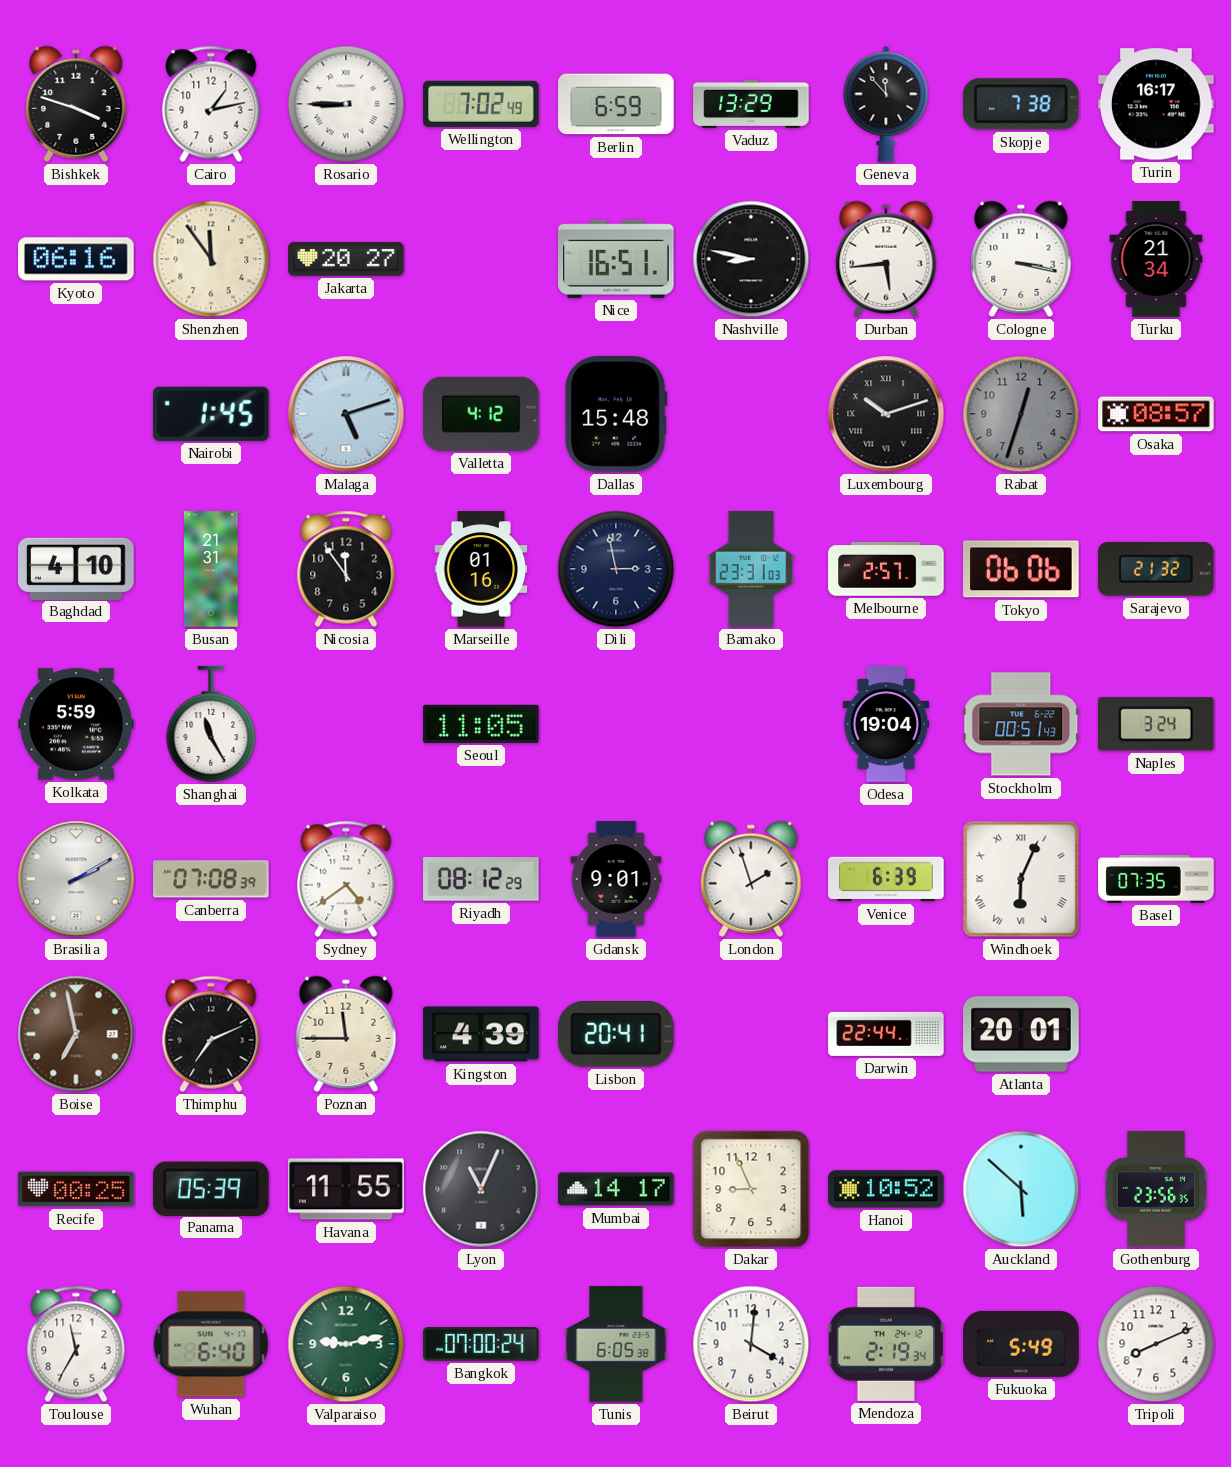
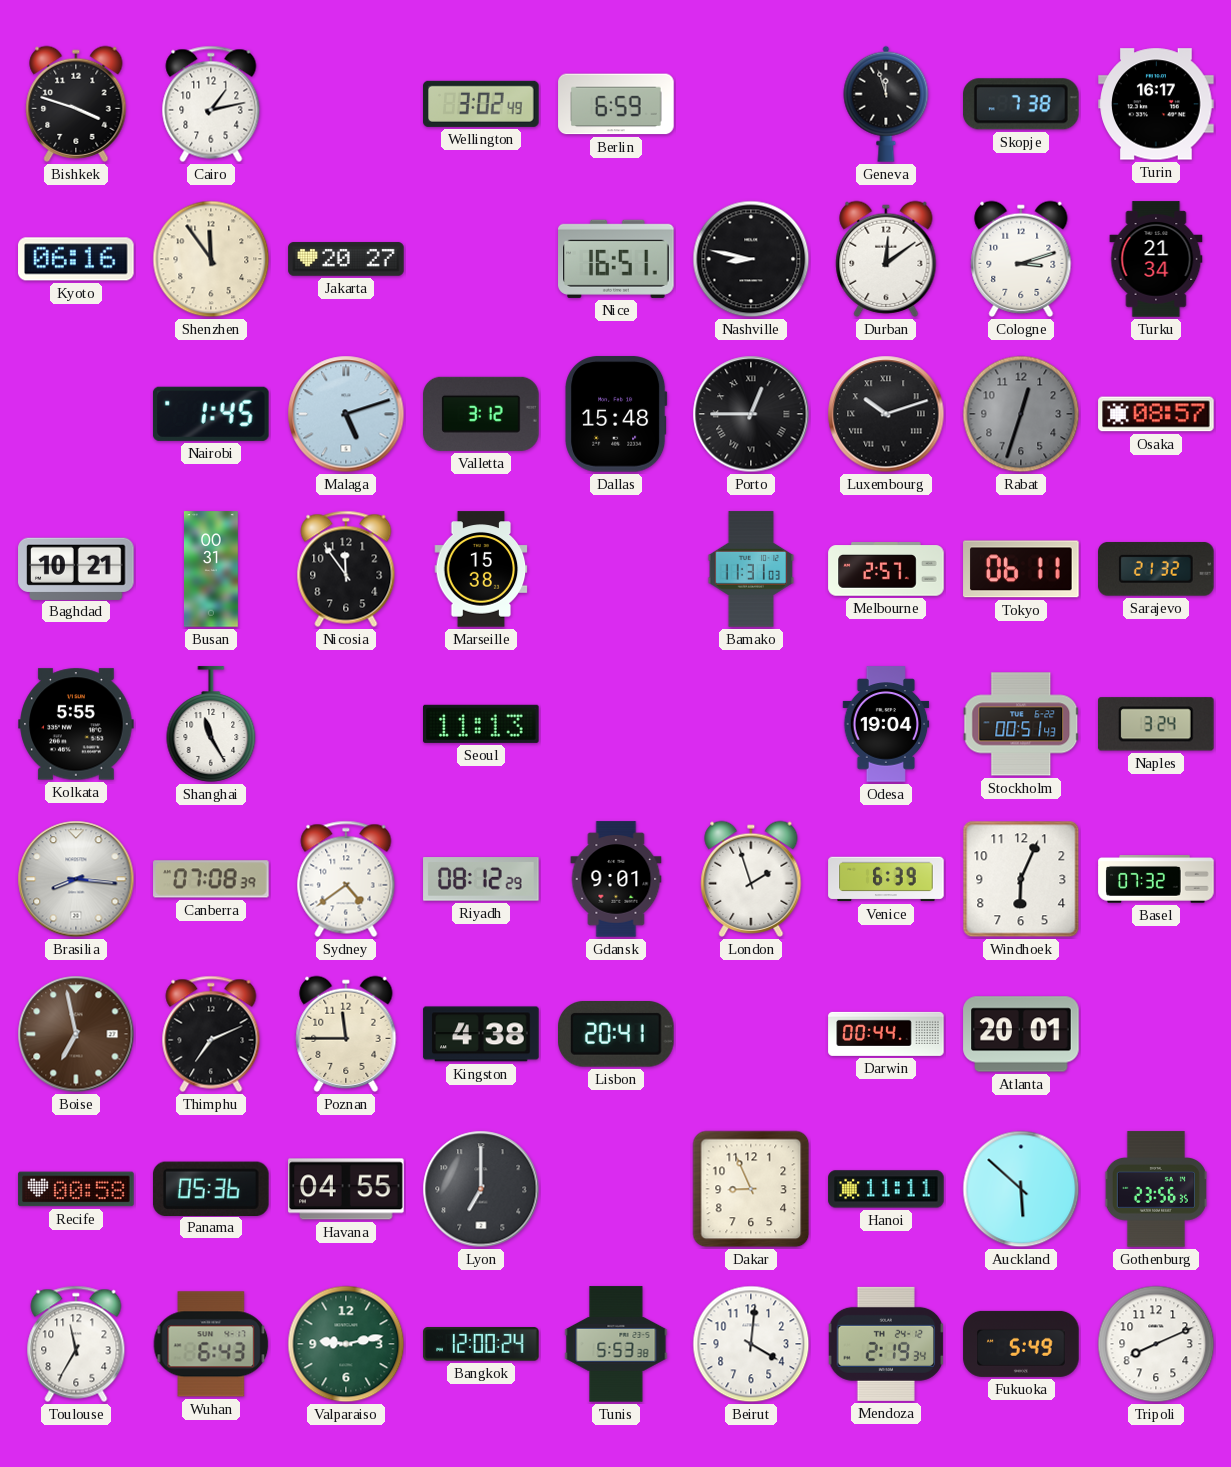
Rosario: 8:45 -> none (346, 104)
Wellington: 7:02 -> 3:02 (481, 104)
Vaduz: 13:29 -> none (751, 104)
Geneva: 11:53 -> 11:57 (886, 104)
Durban: 5:44 -> 12:09 (886, 259)
Cologne: 3:17 -> 3:12 (1021, 259)
Valletta: 4:12 -> 3:12 (481, 414)
Porto: none -> 12:45 (751, 414)
Baghdad: 4:10 -> 10:21 (76, 568)
Busan: 21:31 -> 00:31 (211, 569)
Marseille: 01:16 -> 15:38 (481, 569)
Dili: 2:58 -> none (616, 569)
Bamako: 23:31 -> 11:31 (751, 569)
Tokyo: 06:06 -> 06:11 (1021, 569)
Kolkata: 5:59 -> 5:55 (76, 724)
Seoul: 11:05 -> 11:13 (481, 724)
Brasilia: 2:10 -> 8:16 (76, 879)
Windhoek numerals: Roman -> Arabic (1021, 879)
Basel: 07:35 -> 07:32 (1156, 879)
Kingston: 4:39 -> 4:38 (481, 1034)
Darwin: 22:44 -> 00:44 (886, 1034)
Recife: 00:25 -> 00:58 (76, 1189)
Panama: 05:39 -> 05:36 (211, 1188)
Havana: 11:55 -> 04:55 (346, 1189)
Lyon: 11:04 -> 7:00 (481, 1189)
Mumbai: 14:17 -> none (616, 1189)
Hanoi: 10:52 -> 11:11 (886, 1189)
Wuhan: 6:40 -> 6:43 (211, 1344)
Bangkok: 07:00 -> 12:00 (481, 1344)
Tunis: 6:05 -> 5:53 (616, 1344)
